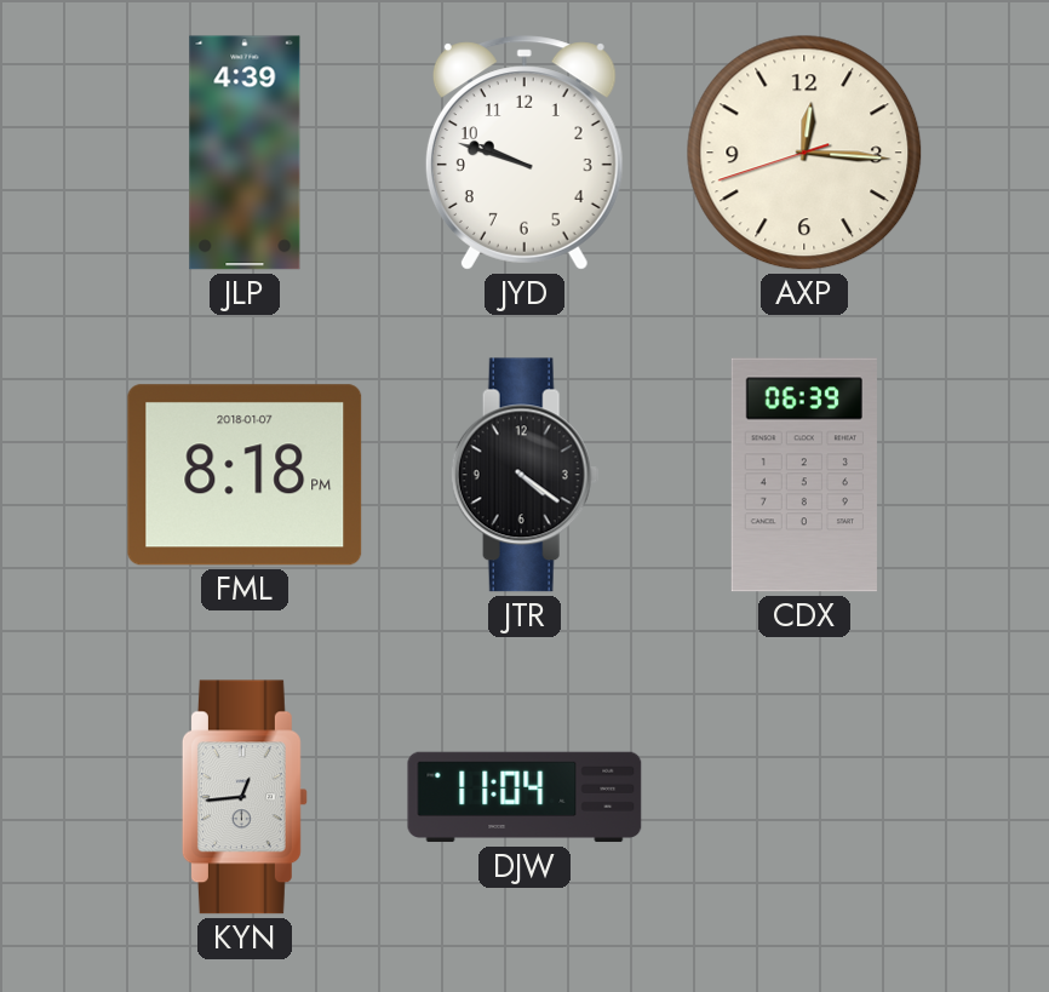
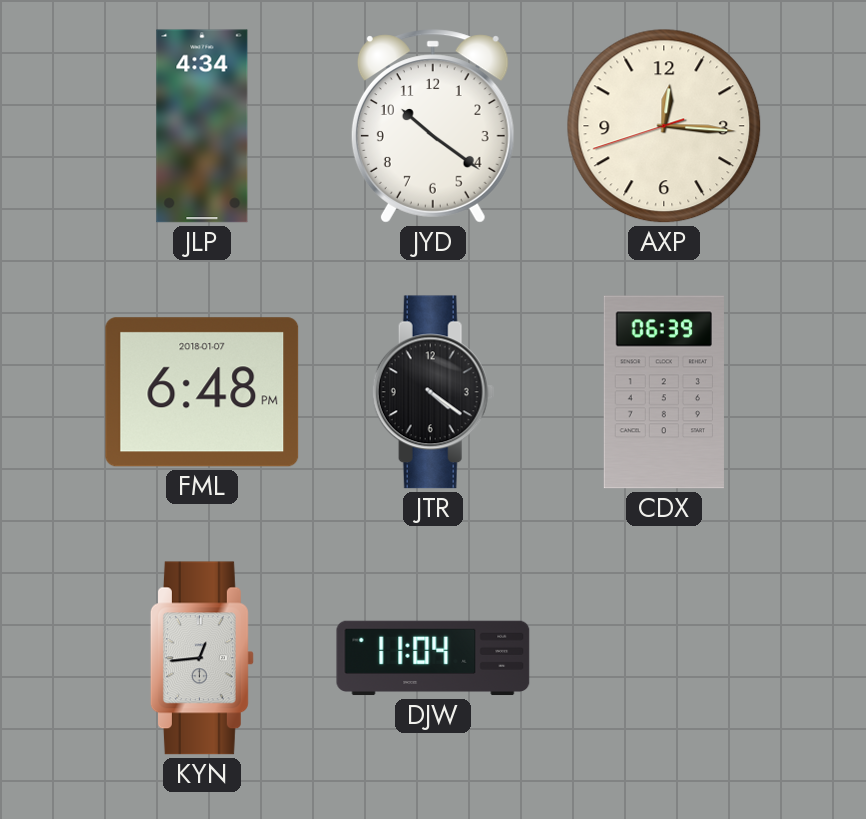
JLP: 4:39 -> 4:34 (202, 126)
JYD: 9:48 -> 10:21 (433, 126)
FML: 8:18 -> 6:48 (202, 392)
